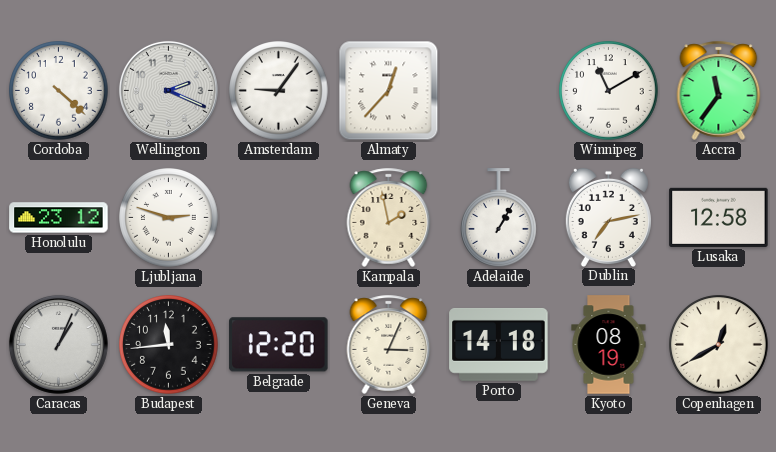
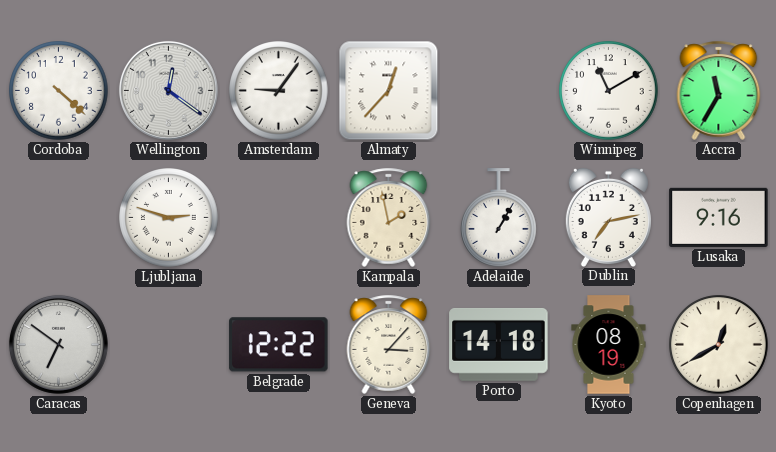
Wellington: 2:19 -> 12:21 (168, 90)
Accra: 11:36 -> 11:35 (719, 90)
Honolulu: 23:12 -> none (59, 218)
Lusaka: 12:58 -> 9:16 (719, 217)
Caracas: 1:04 -> 6:51 (58, 344)
Budapest: 11:44 -> none (169, 345)
Belgrade: 12:20 -> 12:22 (279, 345)
Geneva: 3:04 -> 3:07 (389, 344)
